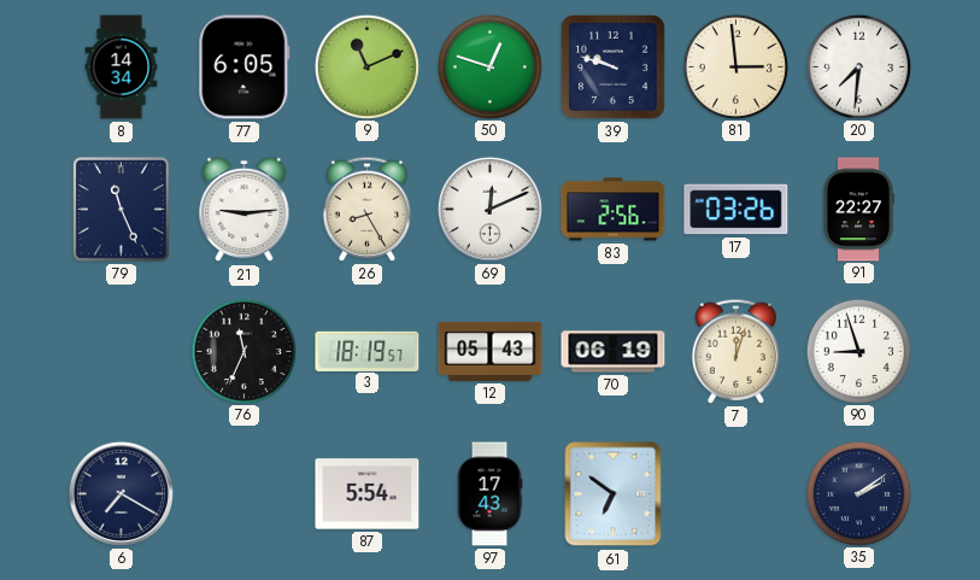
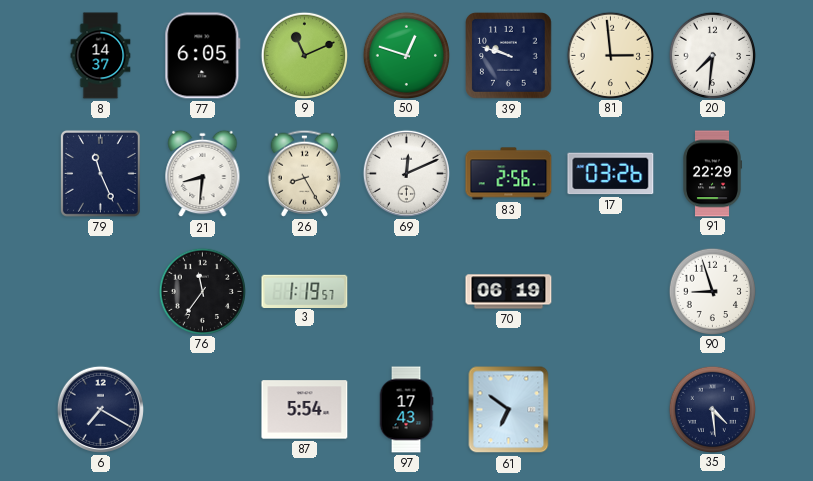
8: 14:34 -> 14:37 (101, 56)
21: 9:14 -> 8:31 (203, 174)
91: 22:27 -> 22:29 (712, 174)
76: 11:34 -> 11:36 (202, 291)
3: 18:19 -> 1:19 (305, 291)
12: 05:43 -> none (491, 351)
7: 12:03 -> none (737, 351)
35: 2:09 -> 4:29 (712, 409)
